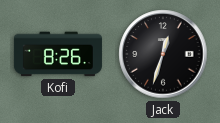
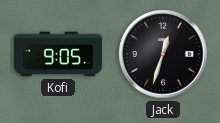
Kofi: 8:26 -> 9:05 (58, 54)
